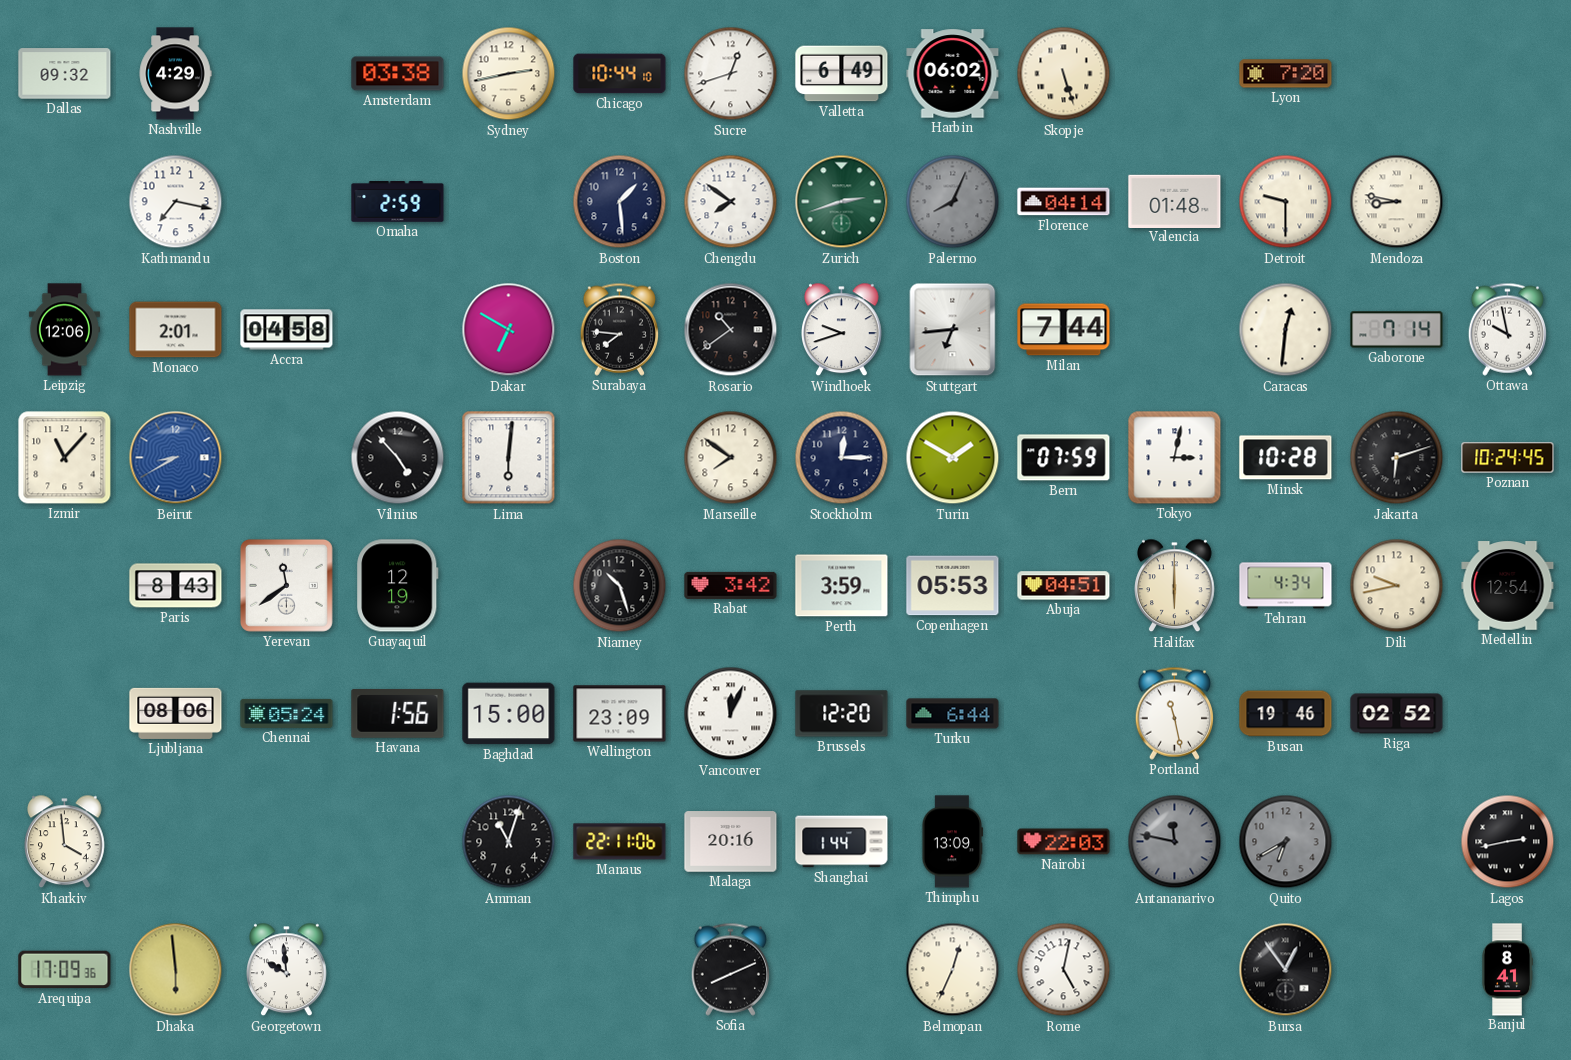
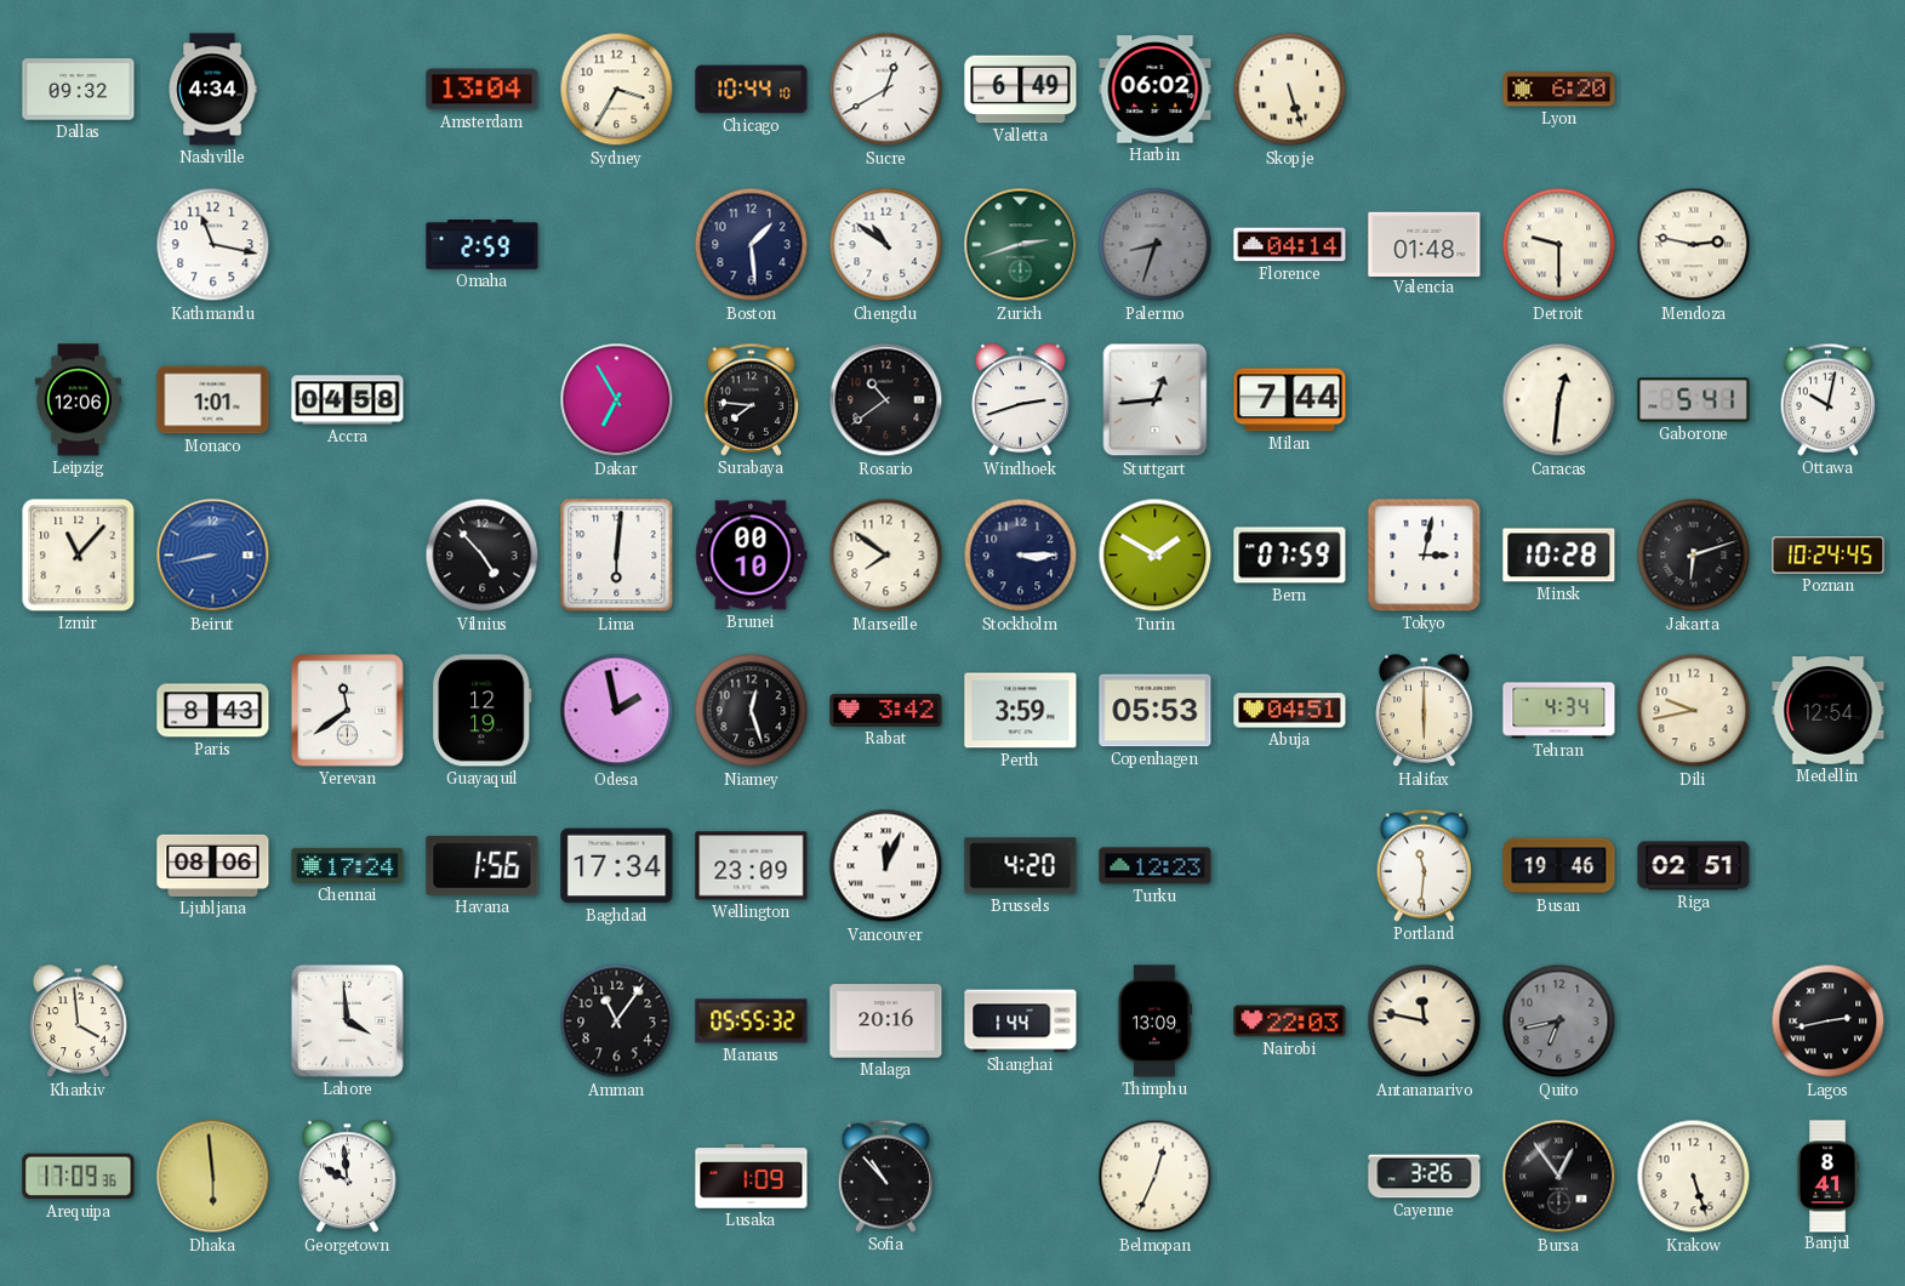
Nashville: 4:29 -> 4:34 (212, 90)
Amsterdam: 03:38 -> 13:04 (483, 90)
Sydney: 2:43 -> 3:35 (617, 90)
Sucre: 12:42 -> 12:40 (886, 90)
Lyon: 7:20 -> 6:20 (1559, 90)
Kathmandu: 7:17 -> 11:17 (213, 245)
Chengdu: 7:51 -> 10:51 (886, 245)
Palermo: 8:04 -> 8:33 (1156, 245)
Mendoza: 8:47 -> 2:47 (1694, 245)
Monaco: 2:01 -> 1:01 (213, 400)
Dakar: 6:50 -> 6:55 (617, 400)
Windhoek: 9:42 -> 2:42 (1021, 400)
Stuttgart: 6:44 -> 12:44 (1156, 400)
Gaborone: 7:14 -> 5:41 (1694, 400)
Ottawa: 9:58 -> 10:02 (1827, 399)
Beirut: 8:40 -> 8:43 (213, 556)
Brunei: none -> 00:10 (752, 556)
Stockholm: 12:15 -> 3:15 (1021, 556)
Odesa: none -> 1:58 (617, 711)
Niamey: 10:27 -> 12:27 (752, 711)
Chennai: 05:24 -> 17:24 (348, 865)
Baghdad: 15:00 -> 17:34 (617, 866)
Brussels: 12:20 -> 4:20 (1021, 866)
Turku: 6:44 -> 12:23 (1156, 866)
Portland: 11:28 -> 11:31 (1424, 865)
Riga: 02:52 -> 02:51 (1694, 866)
Lahore: none -> 3:59 (347, 1020)
Amman: 11:03 -> 11:06 (617, 1022)
Manaus: 22:11 -> 05:55 (752, 1022)
Antananarivo dial: grey -> cream (1425, 1022)
Quito: 6:40 -> 6:43 (1559, 1022)
Lusaka: none -> 1:09 (752, 1177)
Sofia: 8:11 -> 10:53 (885, 1176)
Rome: 5:02 -> none (1064, 970)
Cayenne: none -> 3:26 (1425, 1177)
Krakow: none -> 5:27 (1694, 1177)
